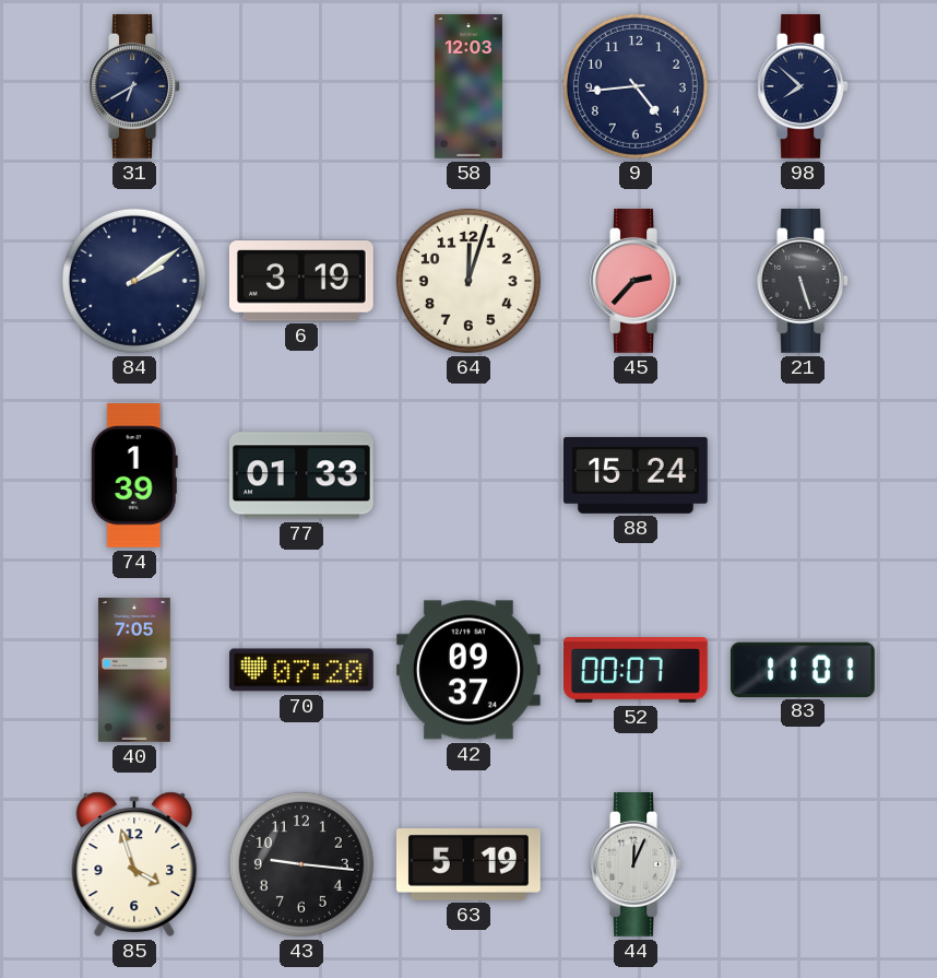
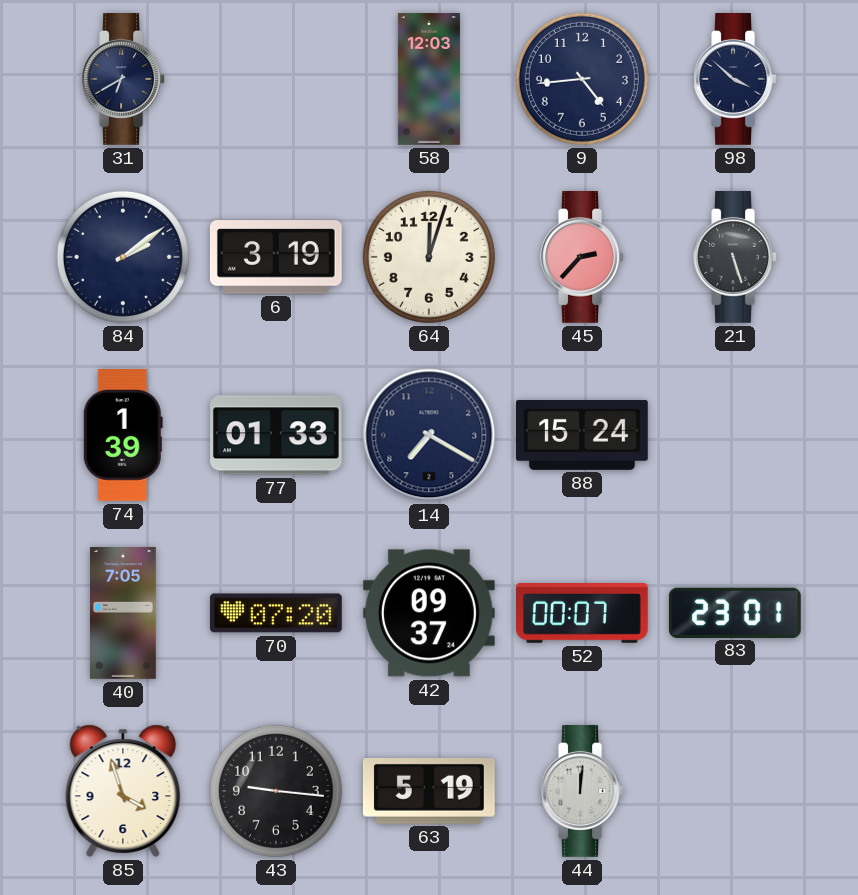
98: 7:52 -> 3:52 (735, 80)
14: none -> 7:20 (429, 435)
83: 11:01 -> 23:01 (735, 612)
44: 12:04 -> 12:01 (582, 792)
